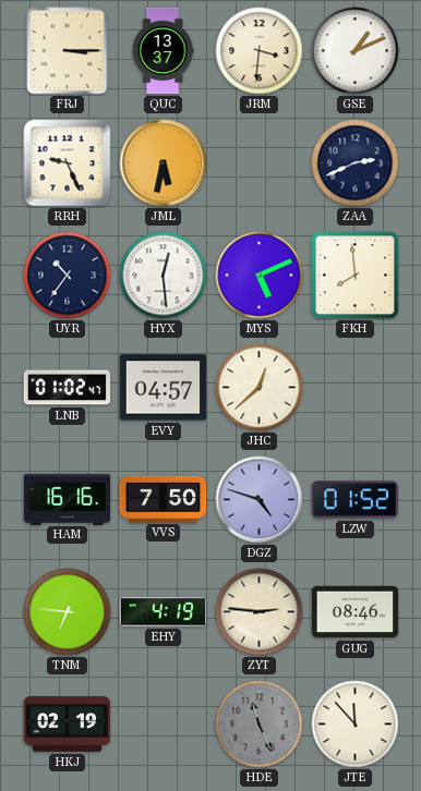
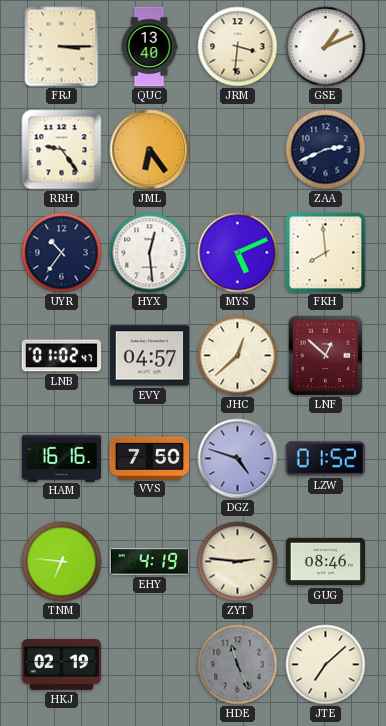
QUC: 13:37 -> 13:40 (149, 47)
RRH: 9:26 -> 9:24 (62, 150)
JML: 5:32 -> 6:24 (150, 150)
LNF: none -> 12:52 (326, 356)
JTE: 11:53 -> 7:08 (326, 665)
